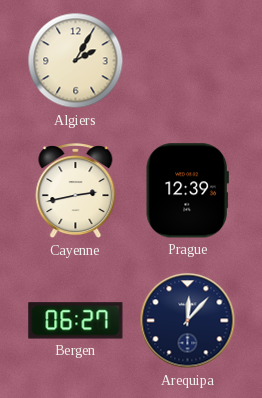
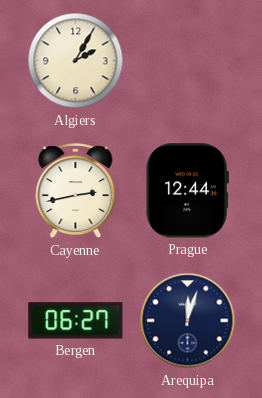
Prague: 12:39 -> 12:44 (187, 191)
Arequipa: 12:07 -> 12:03 (188, 321)
